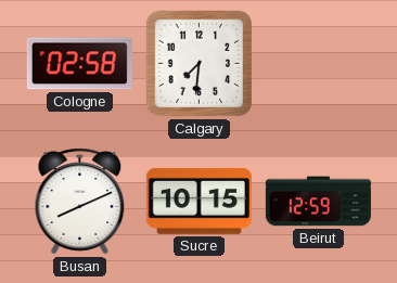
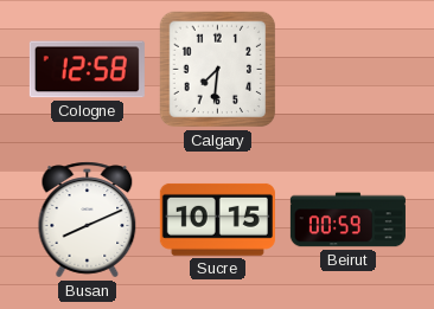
Cologne: 02:58 -> 12:58 (87, 70)
Beirut: 12:59 -> 00:59 (347, 220)
